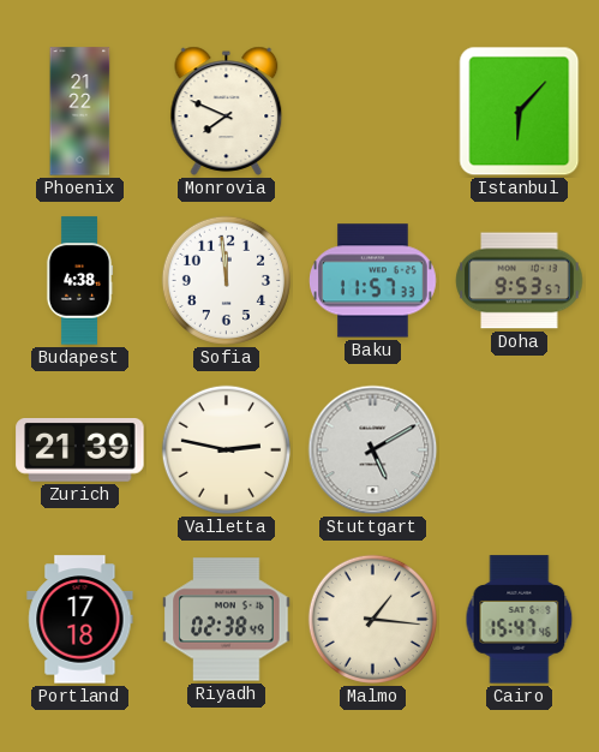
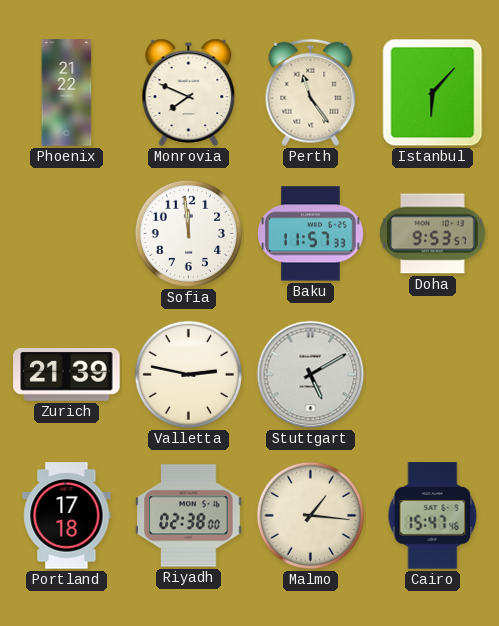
Perth: none -> 11:24 (311, 93)
Budapest: 4:38 -> none (79, 281)
Riyadh: 02:38:49 -> 02:38:00 (189, 516)
